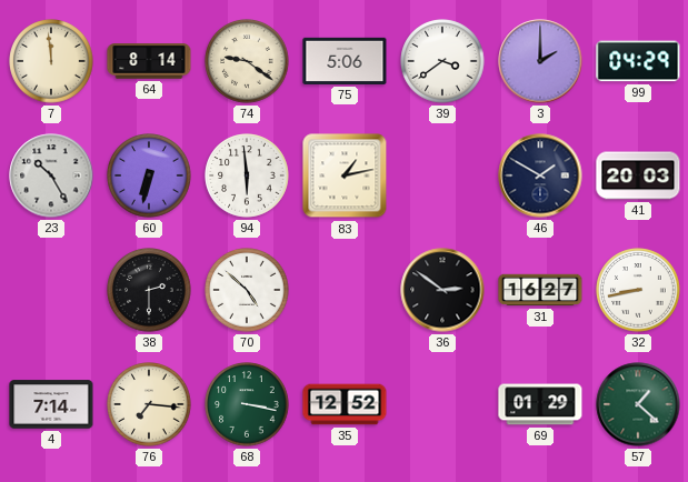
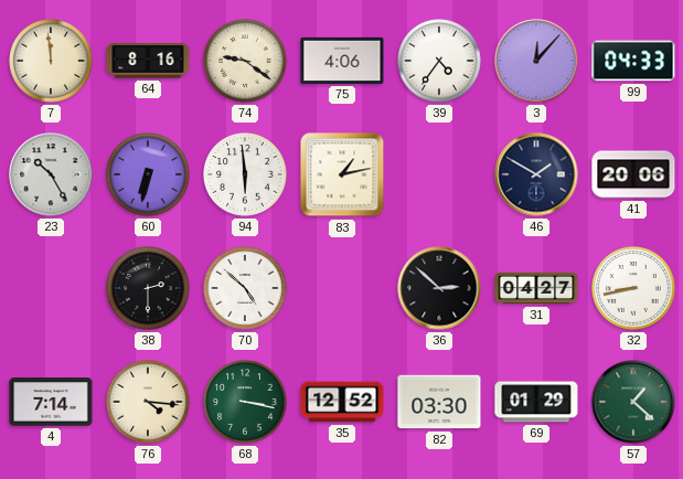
64: 8:14 -> 8:16 (148, 61)
75: 5:06 -> 4:06 (342, 61)
39: 3:39 -> 4:36 (439, 61)
3: 2:00 -> 12:07 (536, 61)
99: 04:29 -> 04:33 (633, 61)
41: 20:03 -> 20:06 (633, 174)
36: 2:51 -> 2:52 (439, 288)
31: 16:27 -> 04:27 (536, 288)
76: 7:16 -> 4:16 (148, 402)
82: none -> 03:30 (439, 402)
